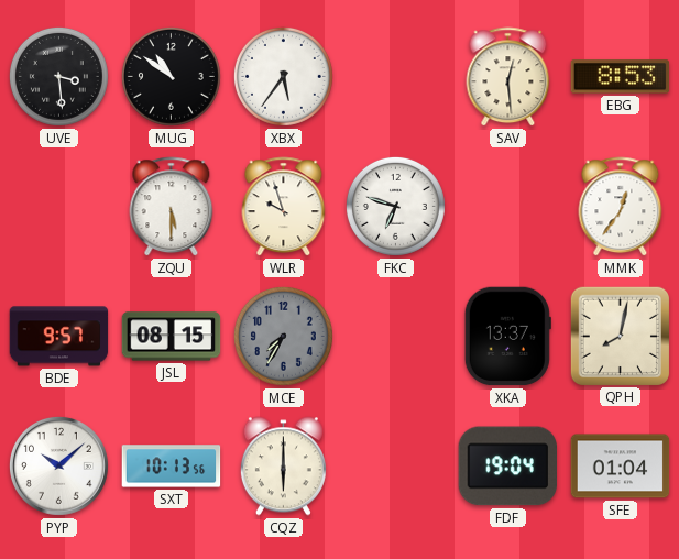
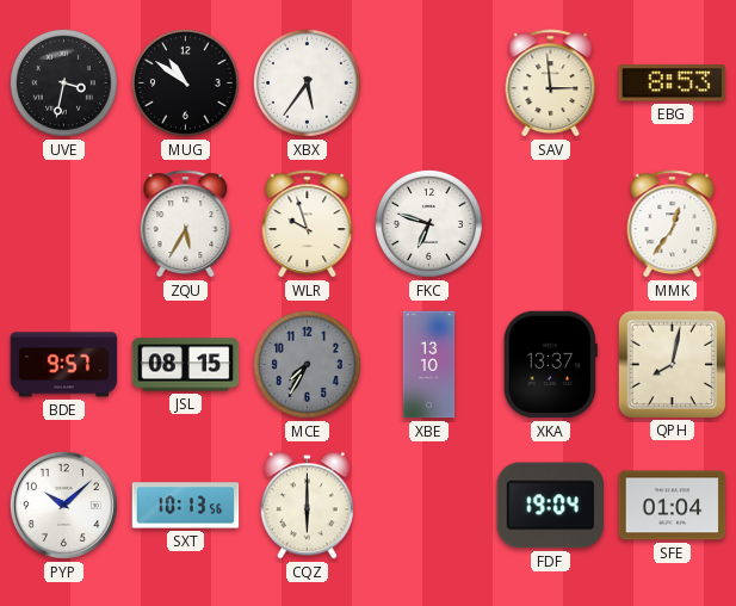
UVE: 3:29 -> 3:32 (63, 82)
SAV: 12:29 -> 2:59 (551, 84)
ZQU: 5:30 -> 5:35 (186, 224)
XBE: none -> 13:10 (429, 365)
